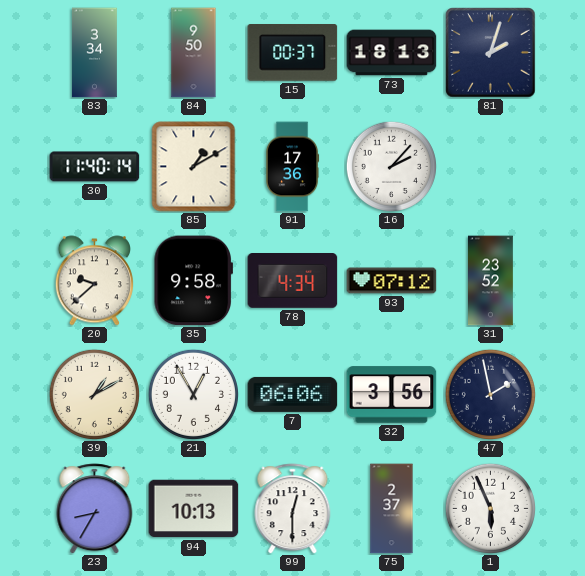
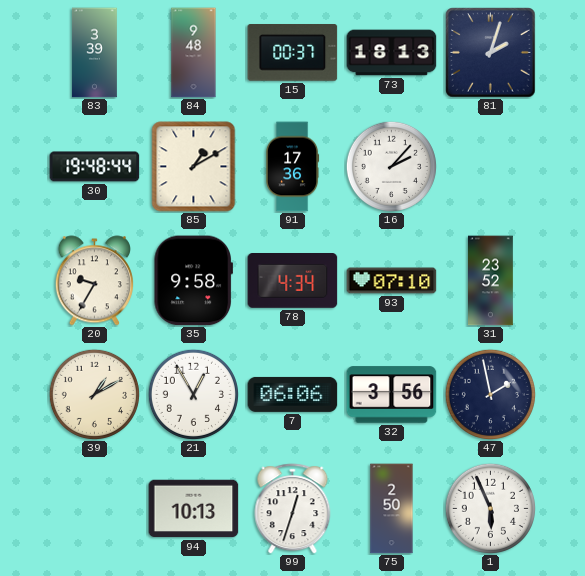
83: 3:34 -> 3:39 (94, 53)
84: 9:50 -> 9:48 (194, 53)
30: 11:40 -> 19:48 (95, 167)
20: 9:38 -> 9:35 (94, 281)
93: 07:12 -> 07:10 (392, 281)
23: 8:35 -> none (95, 509)
99: 12:30 -> 12:33 (293, 509)
75: 2:37 -> 2:50 (392, 509)
